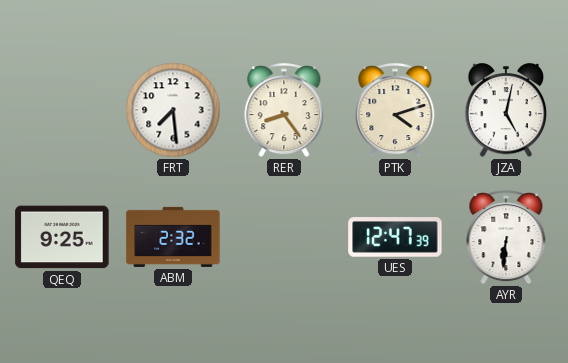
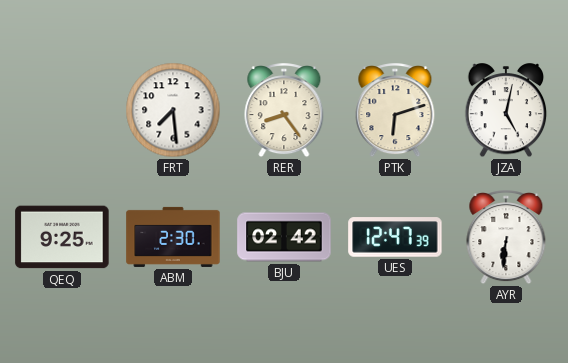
PTK: 4:12 -> 6:12 (395, 111)
ABM: 2:32 -> 2:30 (173, 237)
BJU: none -> 02:42 (284, 237)
